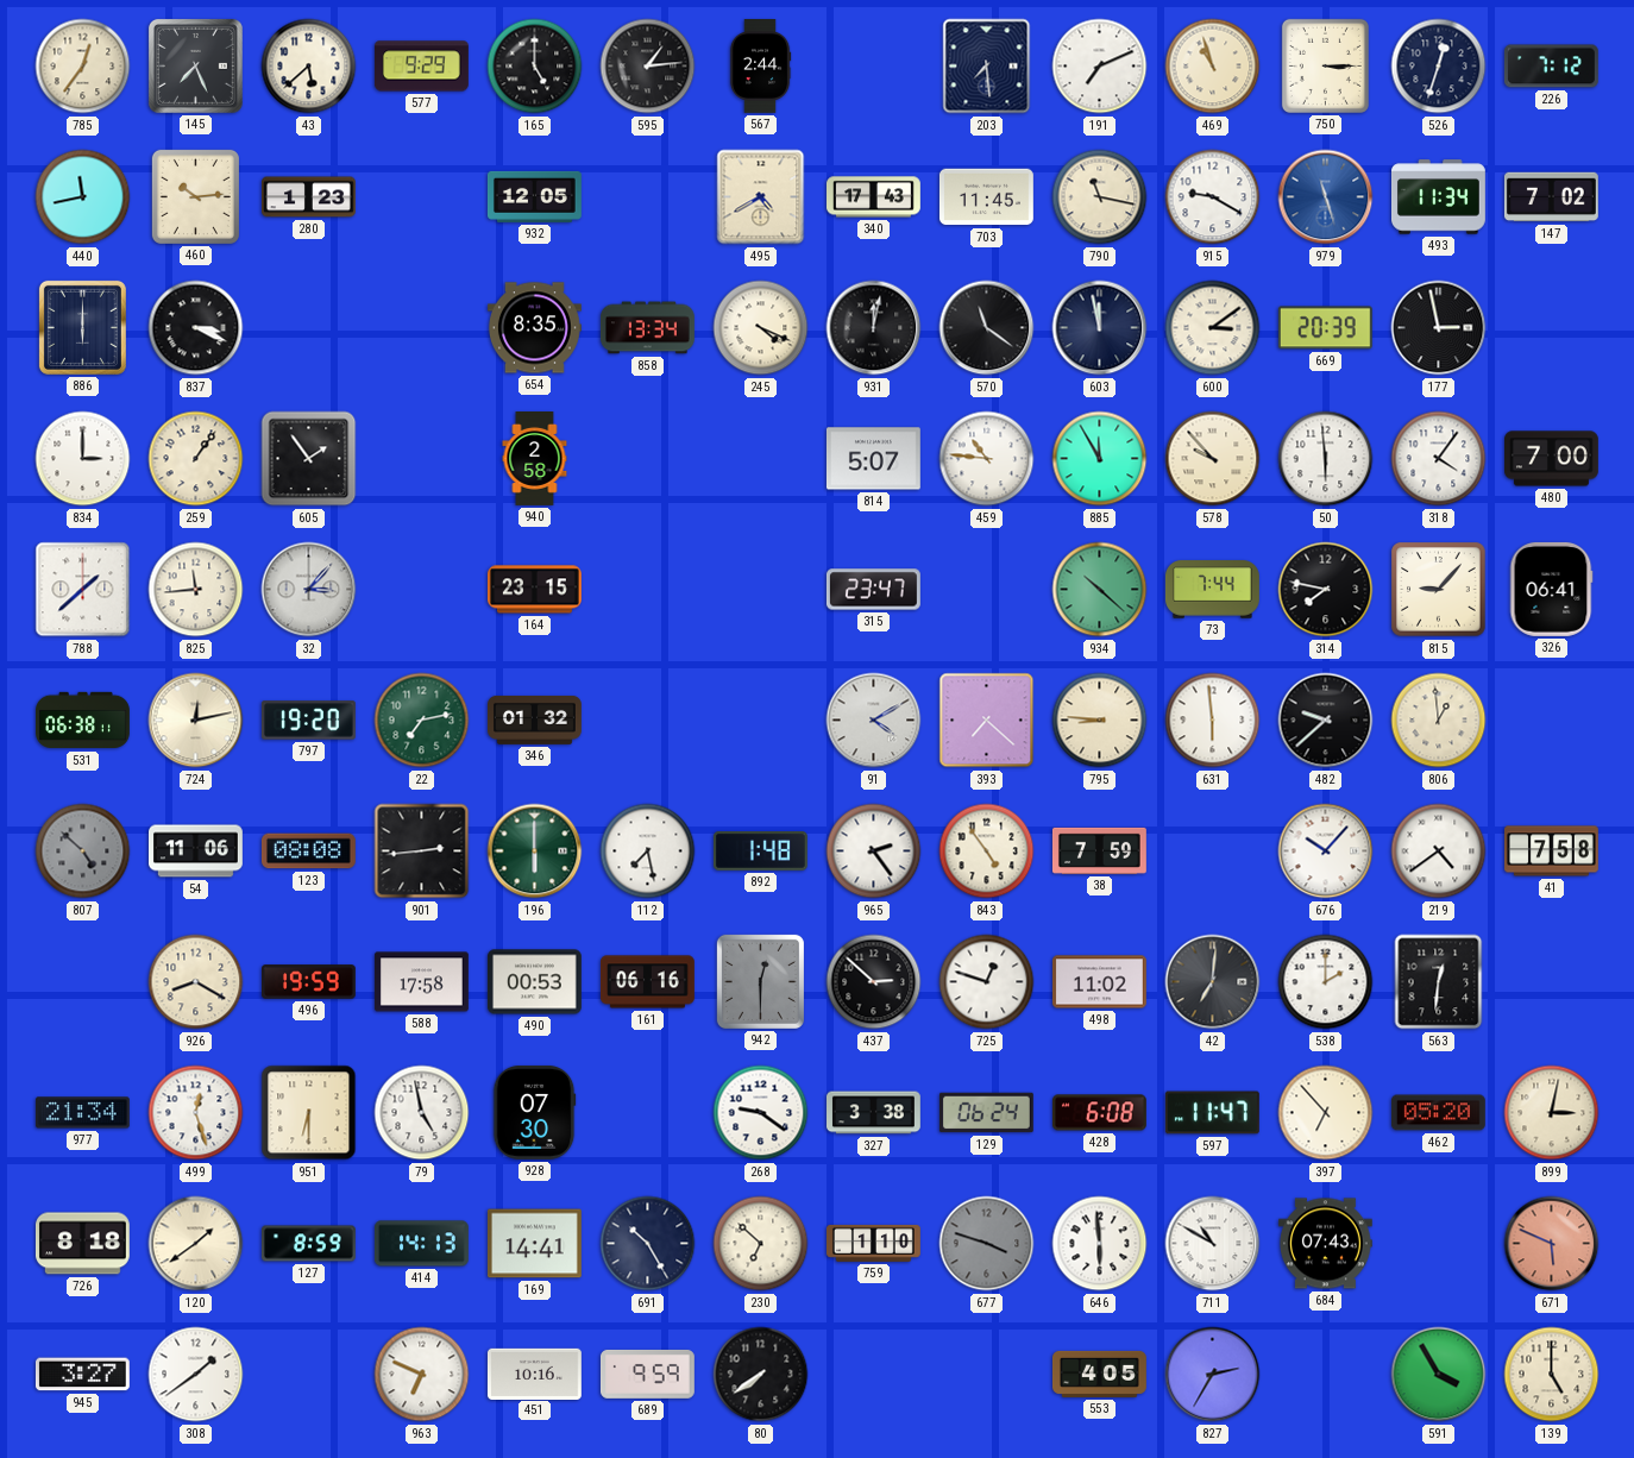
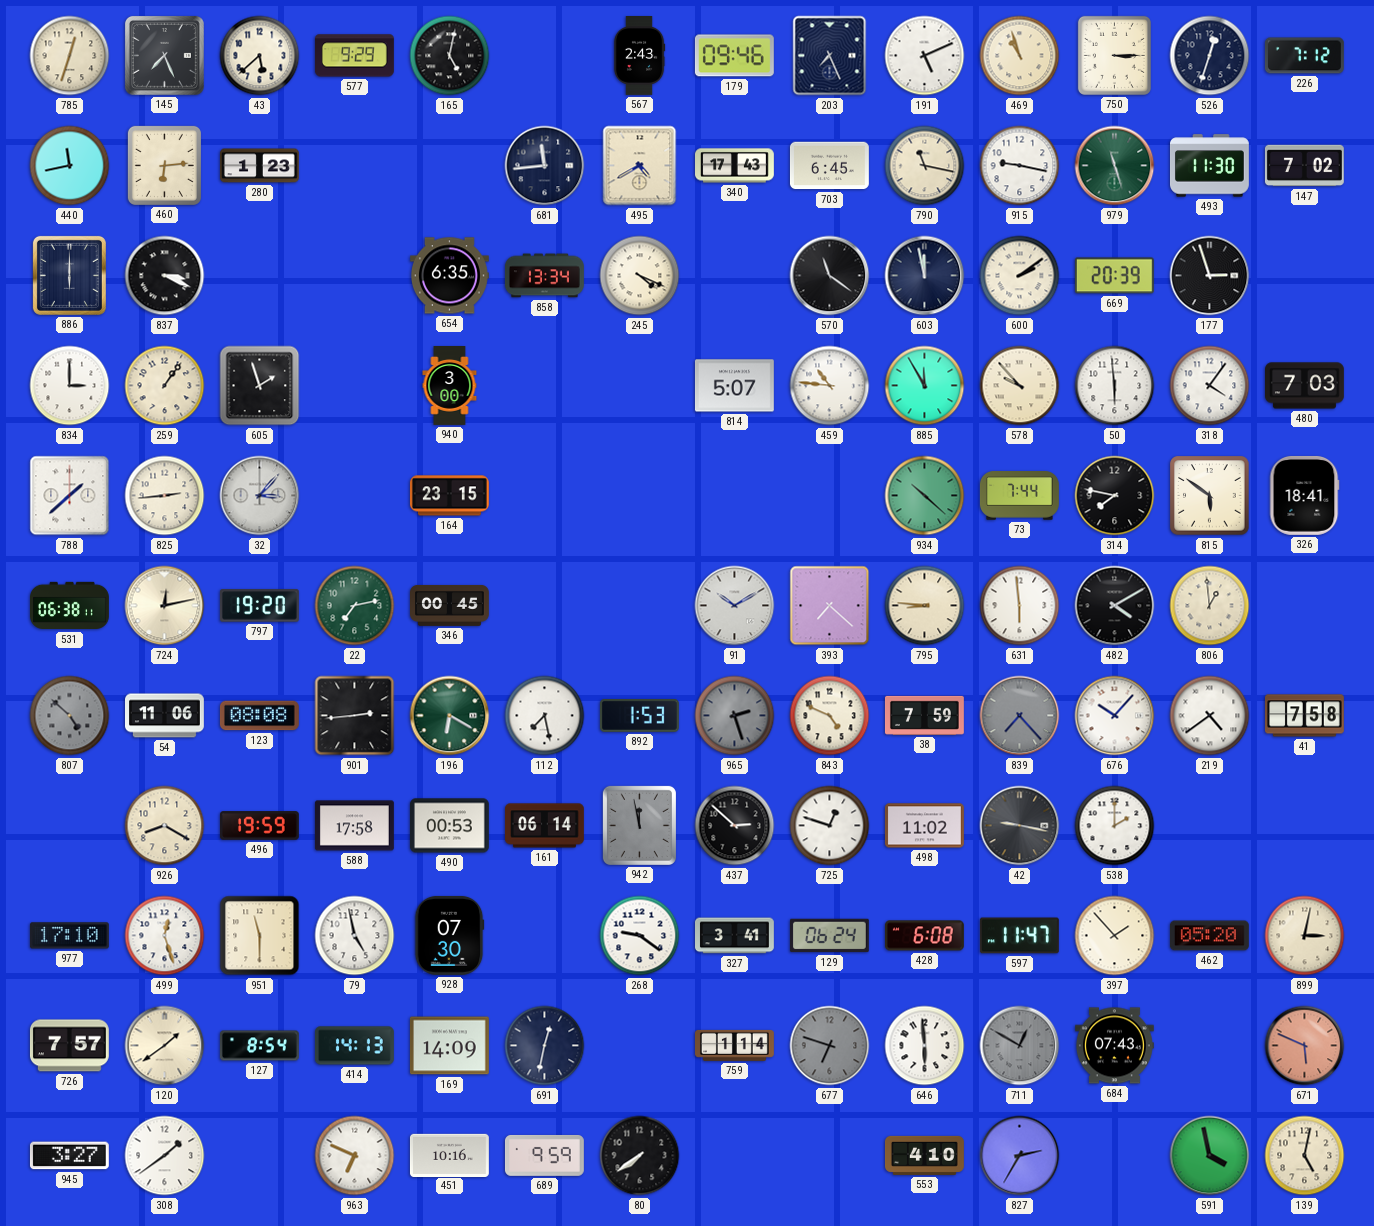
785: 12:36 -> 12:33 (70, 56)
165: 5:00 -> 5:02 (450, 56)
595: 1:14 -> none (648, 67)
567: 2:44 -> 2:43 (639, 56)
179: none -> 09:46 (734, 56)
203: 7:29 -> 7:26 (830, 56)
191: 7:11 -> 5:11 (925, 56)
460: 10:14 -> 6:14 (164, 165)
932: 12:05 -> none (534, 196)
681: none -> 11:44 (545, 166)
703: 11:45 -> 6:45 (829, 166)
915: 9:20 -> 9:17 (1020, 166)
979 dial: blue -> green (1115, 166)
493: 11:34 -> 11:30 (1210, 166)
654: 8:35 -> 6:35 (450, 276)
931: 12:02 -> none (874, 328)
600: 3:09 -> 2:09 (1020, 276)
177: 2:58 -> 2:57 (1210, 276)
605: 1:54 -> 1:57 (260, 386)
940: 2:58 -> 3:00 (450, 386)
480: 7:00 -> 7:03 (1305, 386)
825: 11:44 -> 2:44 (165, 496)
315: 23:47 -> none (873, 590)
815: 9:07 -> 5:51 (1210, 496)
326: 06:41 -> 18:41 (1304, 495)
346: 01:32 -> 00:45 (450, 606)
91: 4:10 -> 10:10 (735, 606)
482: 9:38 -> 4:10 (1115, 606)
196: 6:00 -> 6:20 (450, 716)
892: 1:48 -> 1:53 (639, 715)
965: 2:24 -> 2:27 (735, 716)
965 dial: white -> grey (735, 716)
843: 4:54 -> 4:49 (830, 716)
839: none -> 7:23 (1020, 716)
161: 06:16 -> 06:14 (545, 826)
942: 12:30 -> 11:58 (639, 825)
42: 7:01 -> 9:17 (1020, 826)
563: 12:31 -> none (1439, 982)
977: 21:34 -> 17:10 (69, 936)
951: 6:30 -> 11:30 (260, 936)
327: 3:38 -> 3:41 (735, 936)
397: 6:53 -> 1:53 (1115, 936)
726: 8:18 -> 7:57 (69, 1046)
127: 8:59 -> 8:54 (260, 1046)
169: 14:41 -> 14:09 (449, 1046)
691: 10:25 -> 12:32 (545, 1046)
230: 6:52 -> none (761, 1244)
759: 1:10 -> 1:14 (735, 1045)
677: 3:48 -> 6:48 (830, 1046)
711: 10:50 -> 12:50 (1020, 1046)
711 dial: white -> grey (1020, 1046)
553: 4:05 -> 4:10 (925, 1155)
591: 3:55 -> 3:58 (1210, 1156)
139: 5:00 -> 5:02 (1305, 1156)
